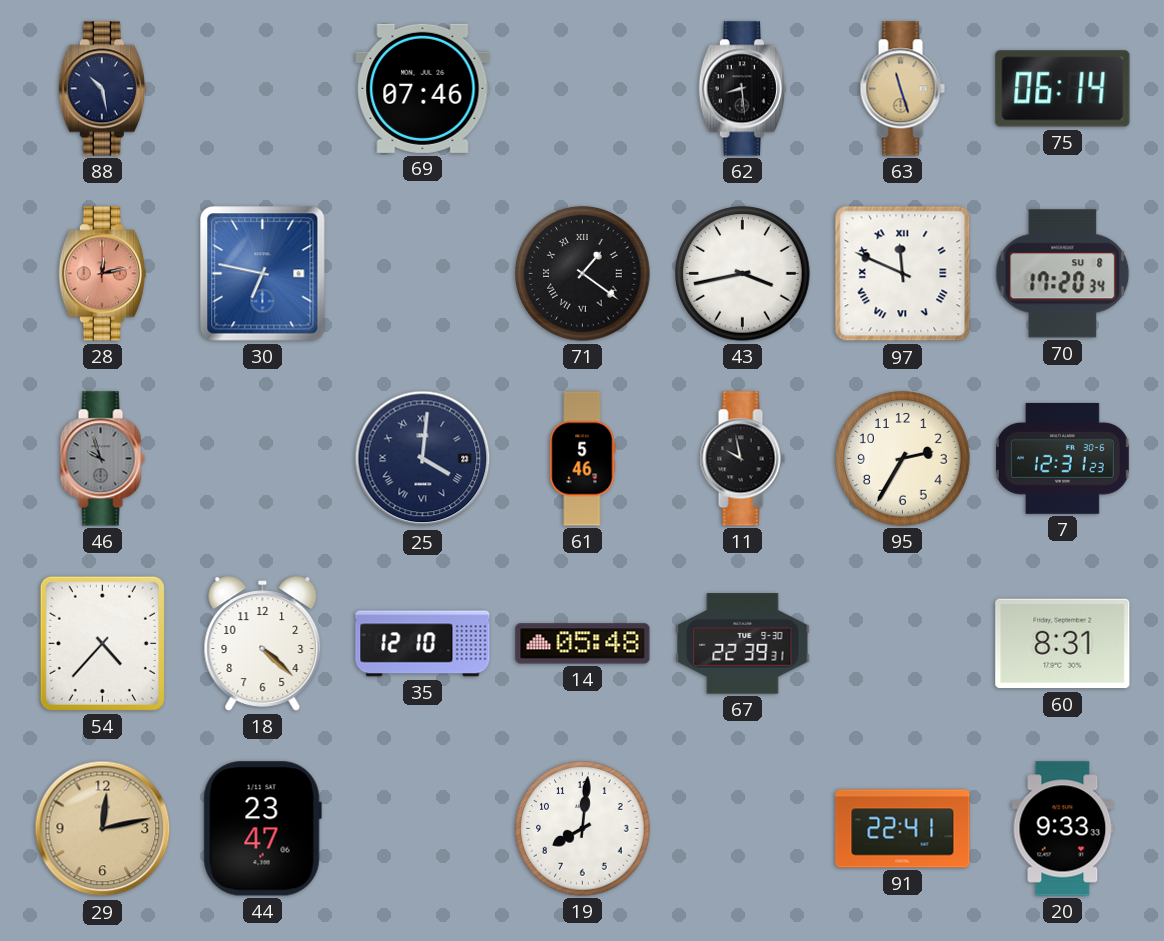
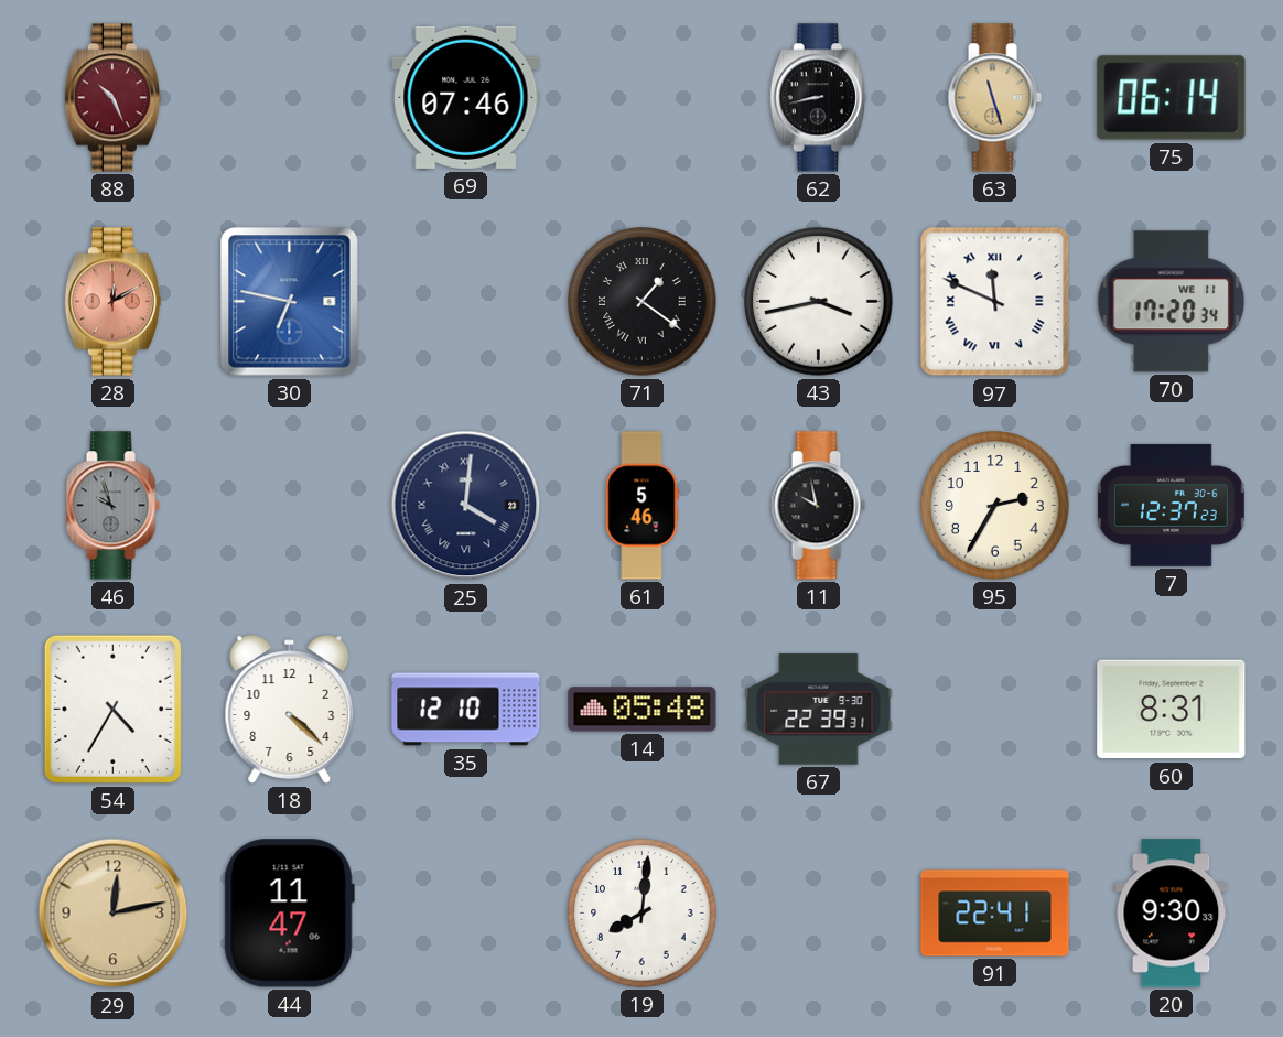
88: 10:28 -> 10:26 (112, 98)
88 dial: navy -> burgundy (112, 98)
62: 8:29 -> 8:43 (818, 98)
28: 12:13 -> 12:10 (112, 302)
70 date: SU 8 -> WE 11 (1172, 302)
7: 12:31 -> 12:37 (1171, 505)
54: 4:37 -> 4:35 (112, 709)
44: 23:47 -> 11:47 (289, 914)
20: 9:33 -> 9:30 (1172, 914)
